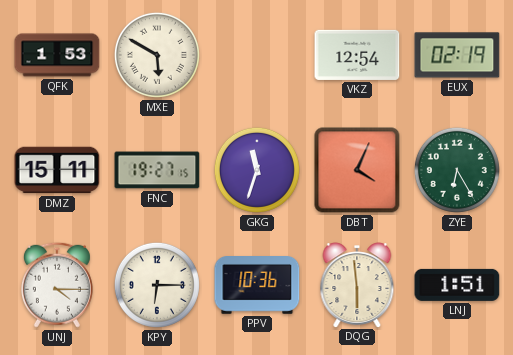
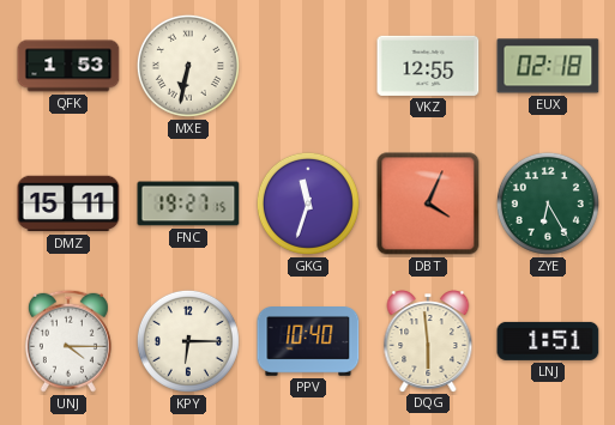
MXE: 5:50 -> 6:32 (188, 66)
VKZ: 12:54 -> 12:55 (428, 66)
EUX: 02:19 -> 02:18 (548, 66)
PPV: 10:36 -> 10:40 (308, 342)
